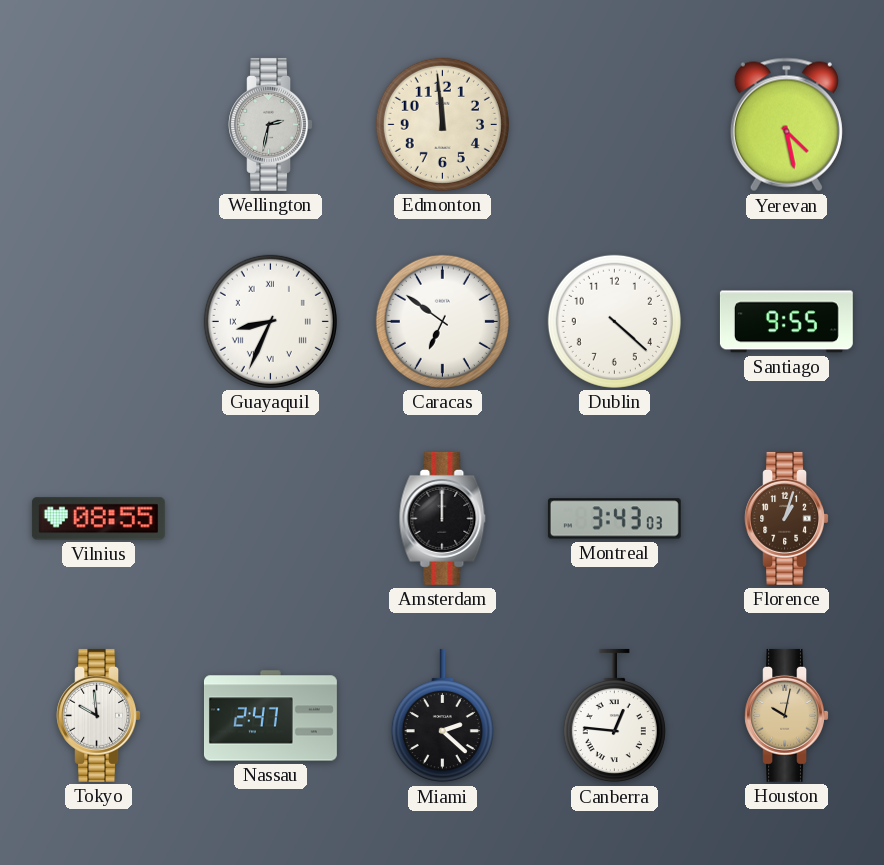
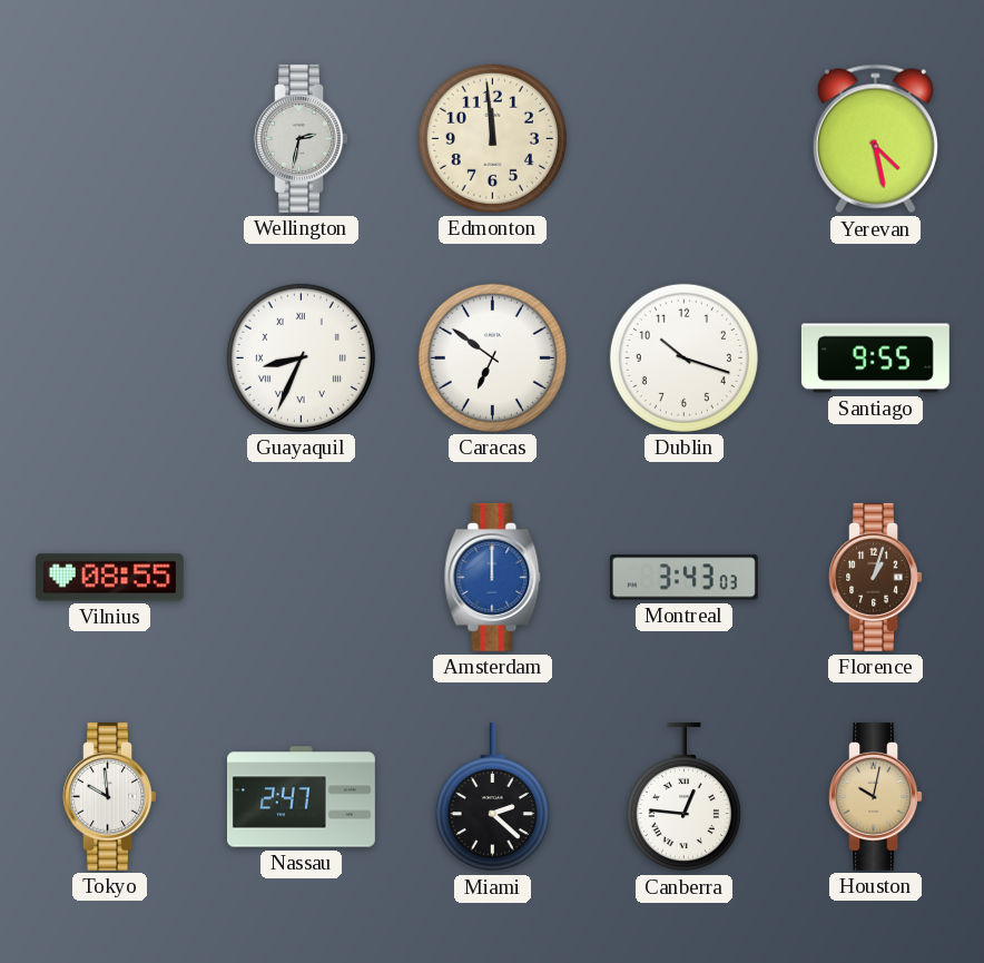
Dublin: 4:22 -> 10:18 (683, 357)
Amsterdam dial: black -> blue (493, 577)
